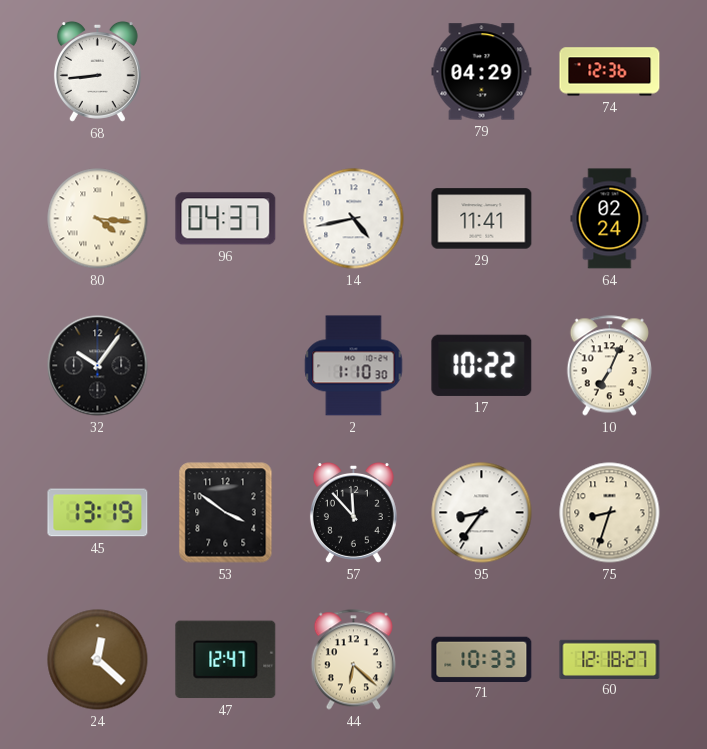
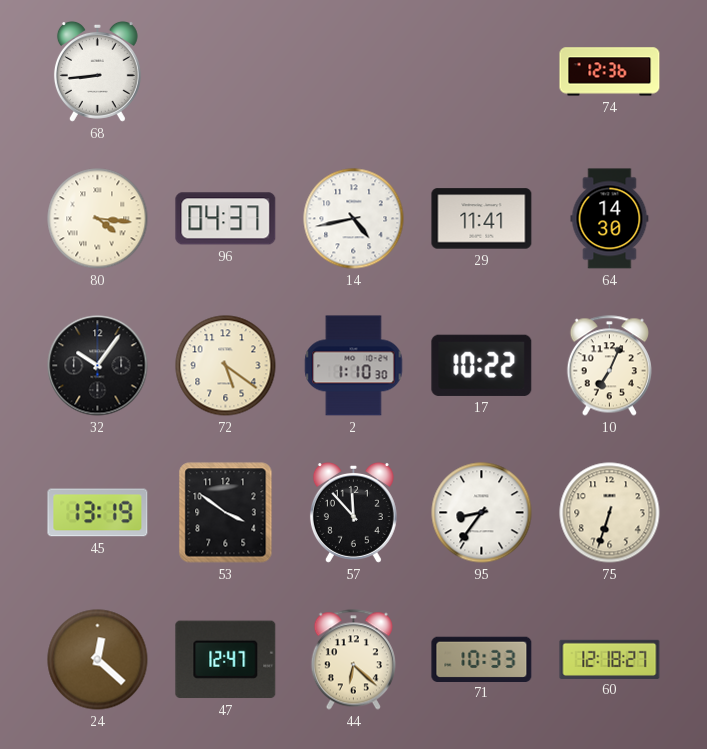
79: 04:29 -> none (482, 72)
64: 02:24 -> 14:30 (610, 219)
72: none -> 5:21 (226, 366)
75: 8:33 -> 6:33 (610, 513)
